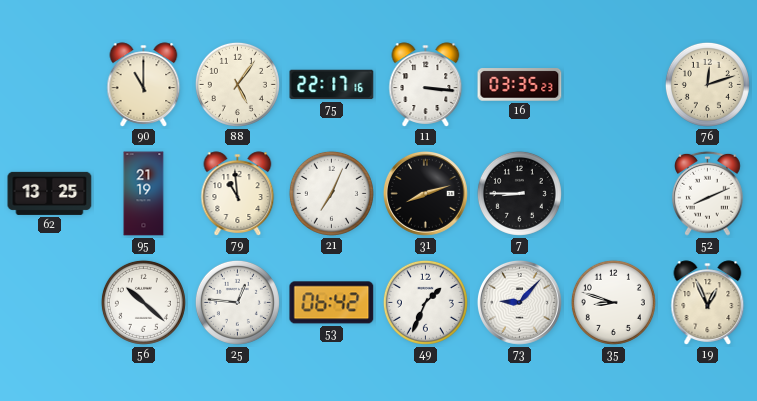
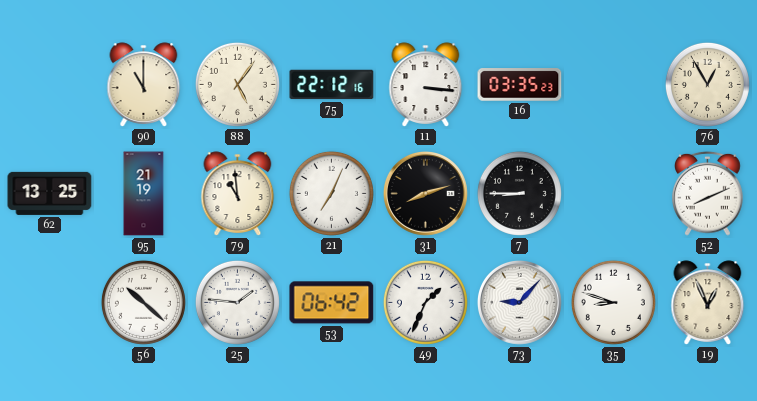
75: 22:17 -> 22:12 (332, 85)
76: 12:12 -> 12:55 (707, 84)
25: 12:46 -> 1:46 (237, 302)
